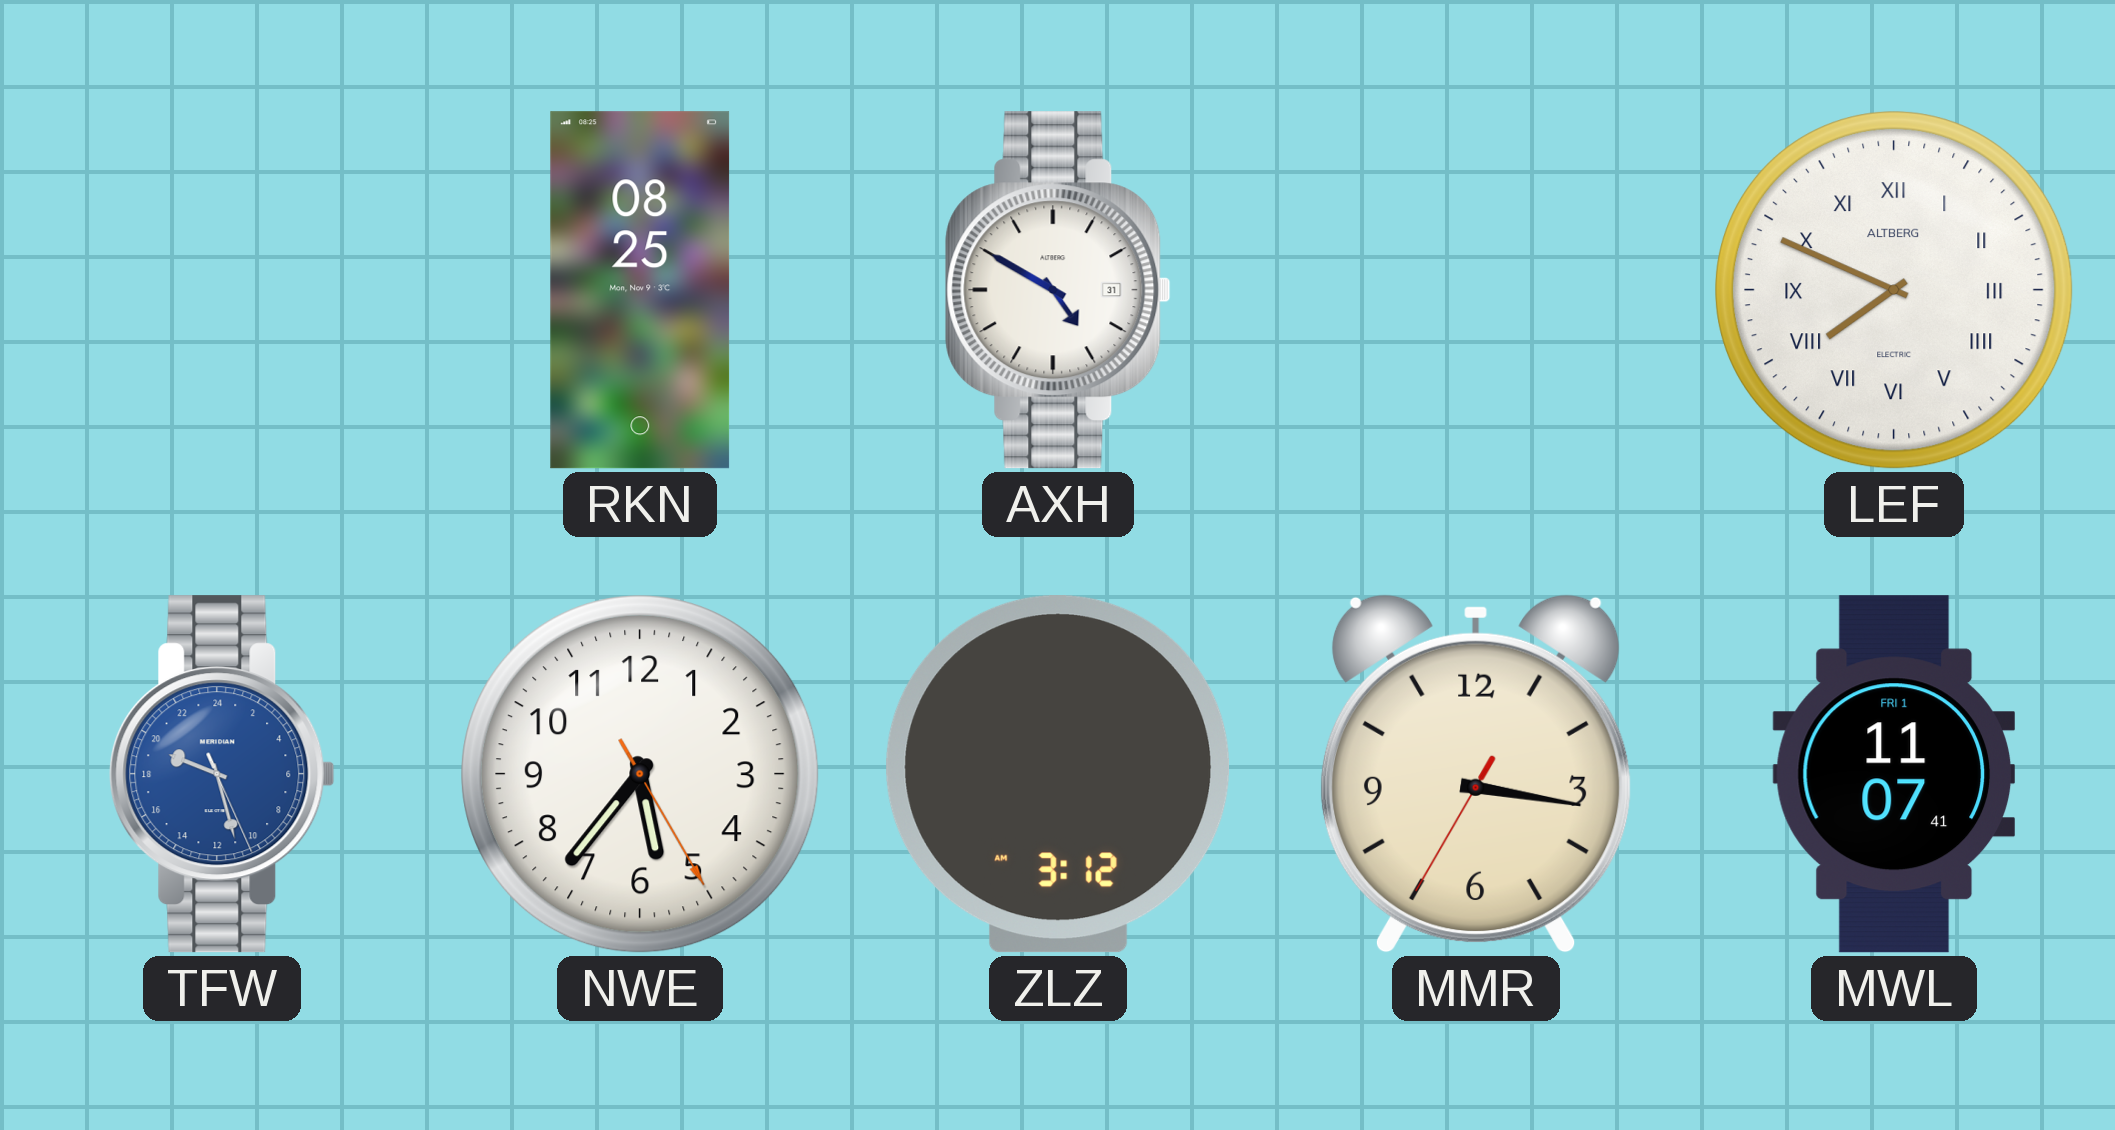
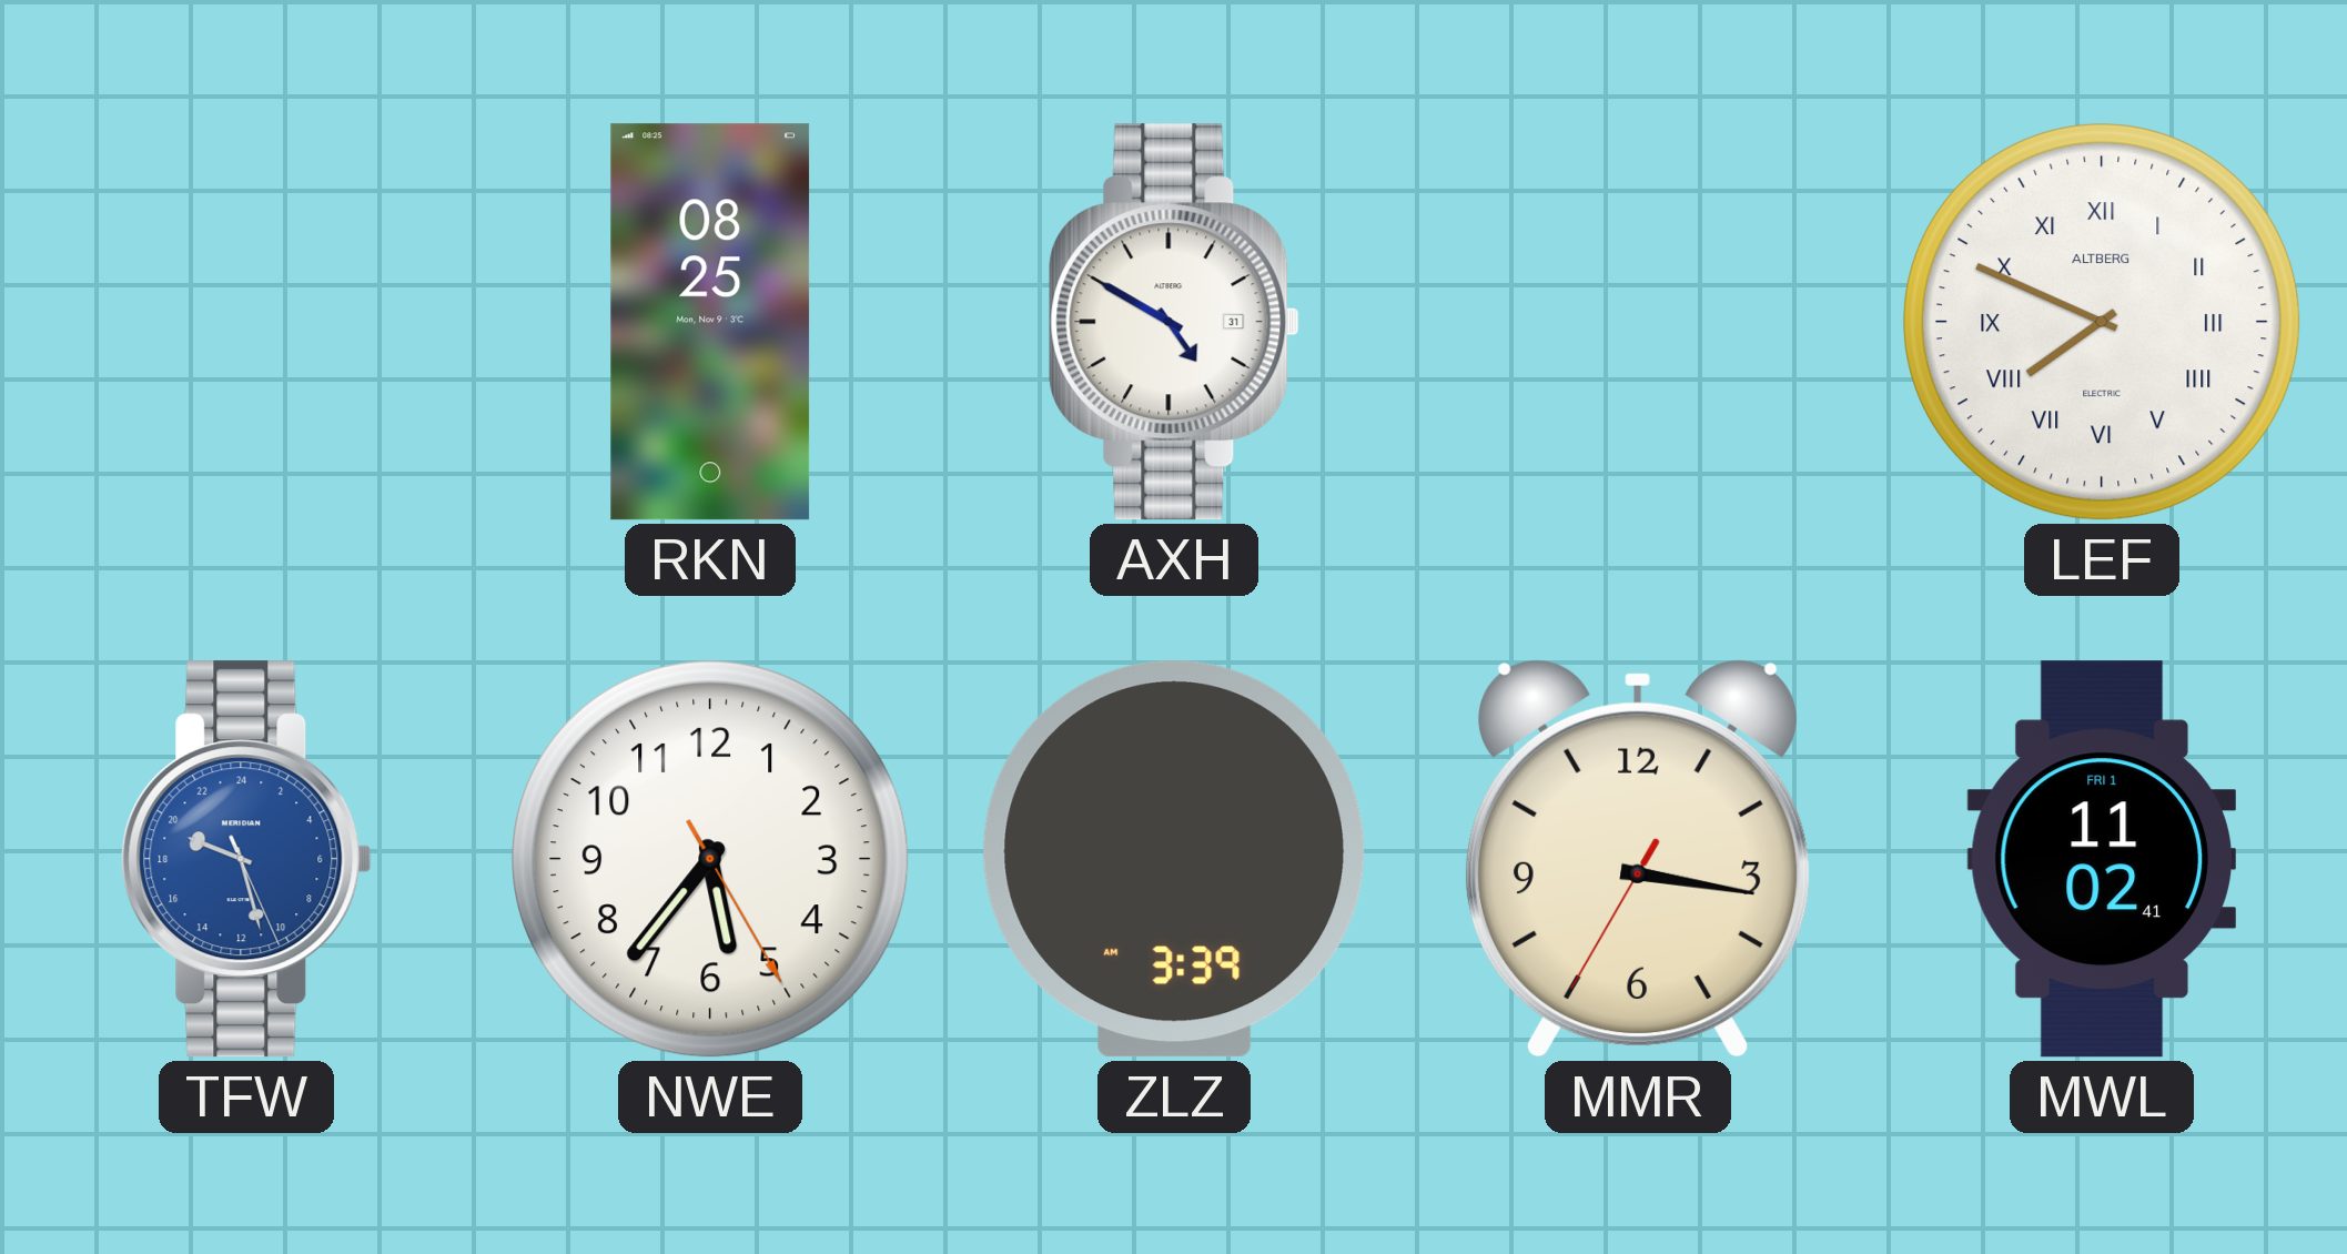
ZLZ: 3:12 -> 3:39 (1174, 859)
MWL: 11:07 -> 11:02 (2102, 859)
